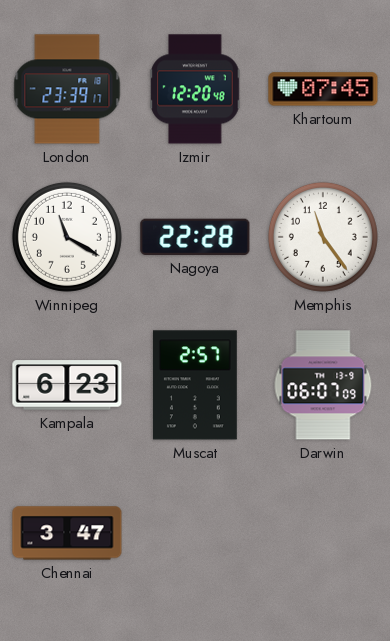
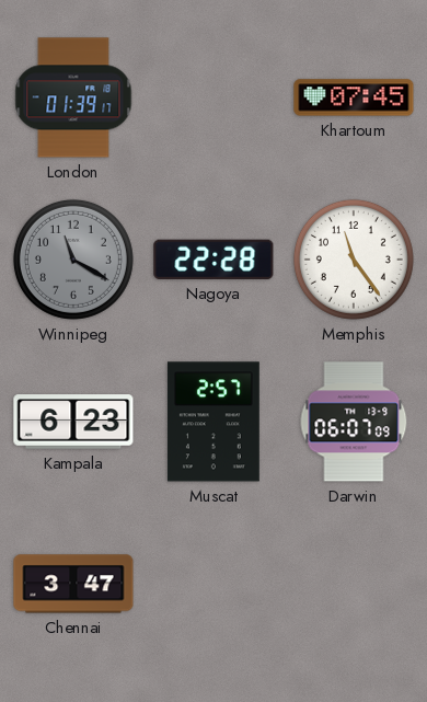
London: 23:39 -> 01:39 (73, 97)
Izmir: 12:20 -> none (195, 89)
Winnipeg dial: white -> grey (73, 260)
